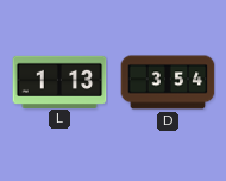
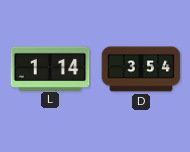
L: 1:13 -> 1:14 (50, 68)
